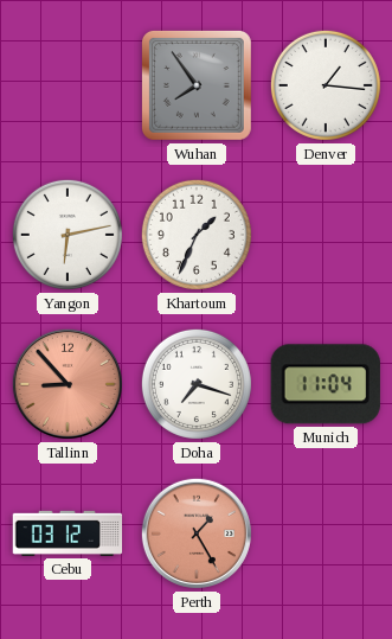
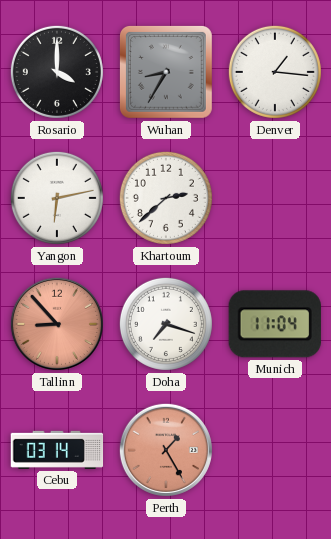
Rosario: none -> 4:00 (57, 72)
Wuhan: 7:54 -> 8:35 (166, 72)
Khartoum: 1:34 -> 2:38 (166, 198)
Cebu: 03:12 -> 03:14 (57, 450)
